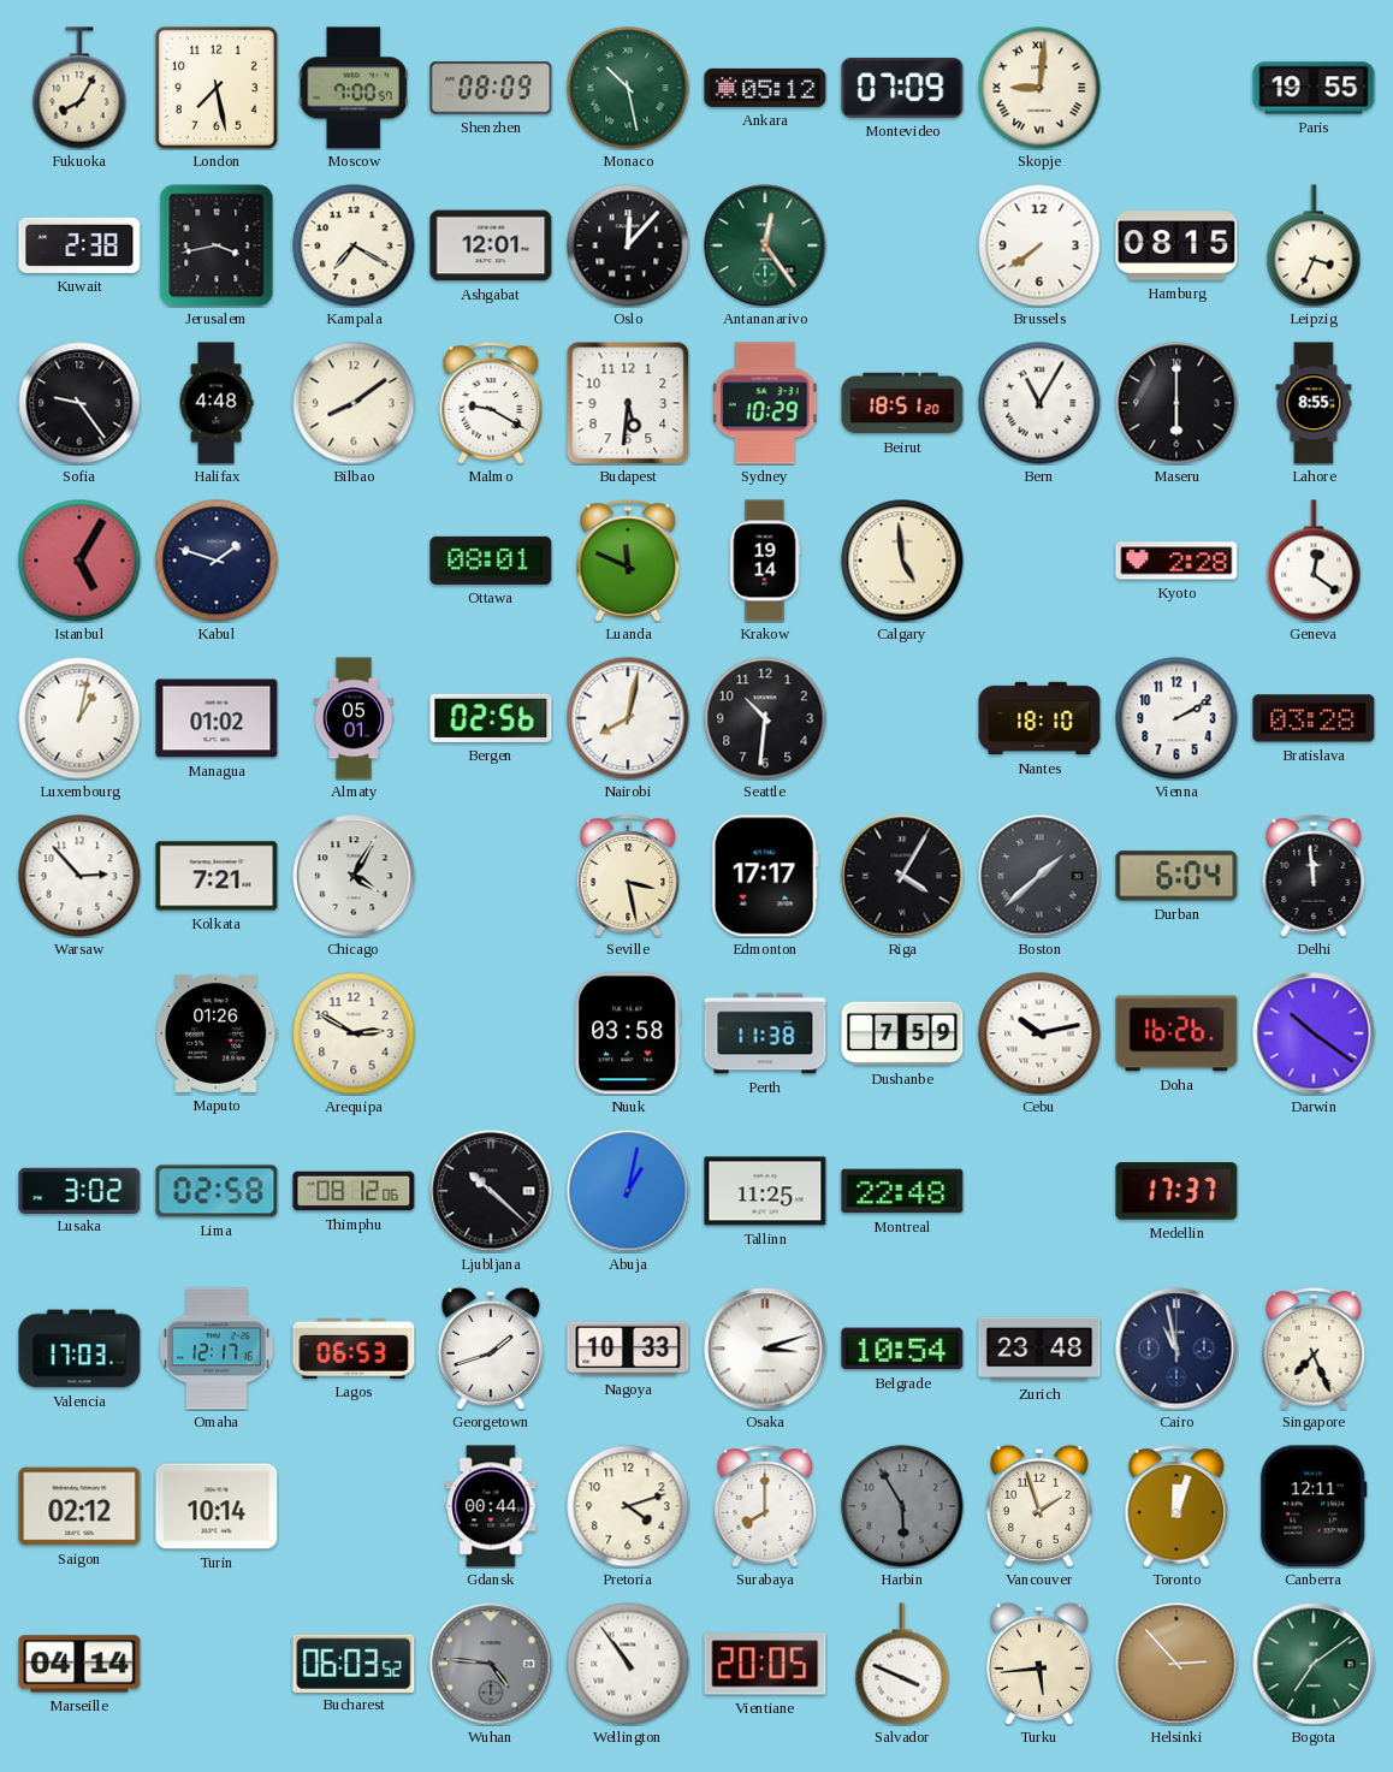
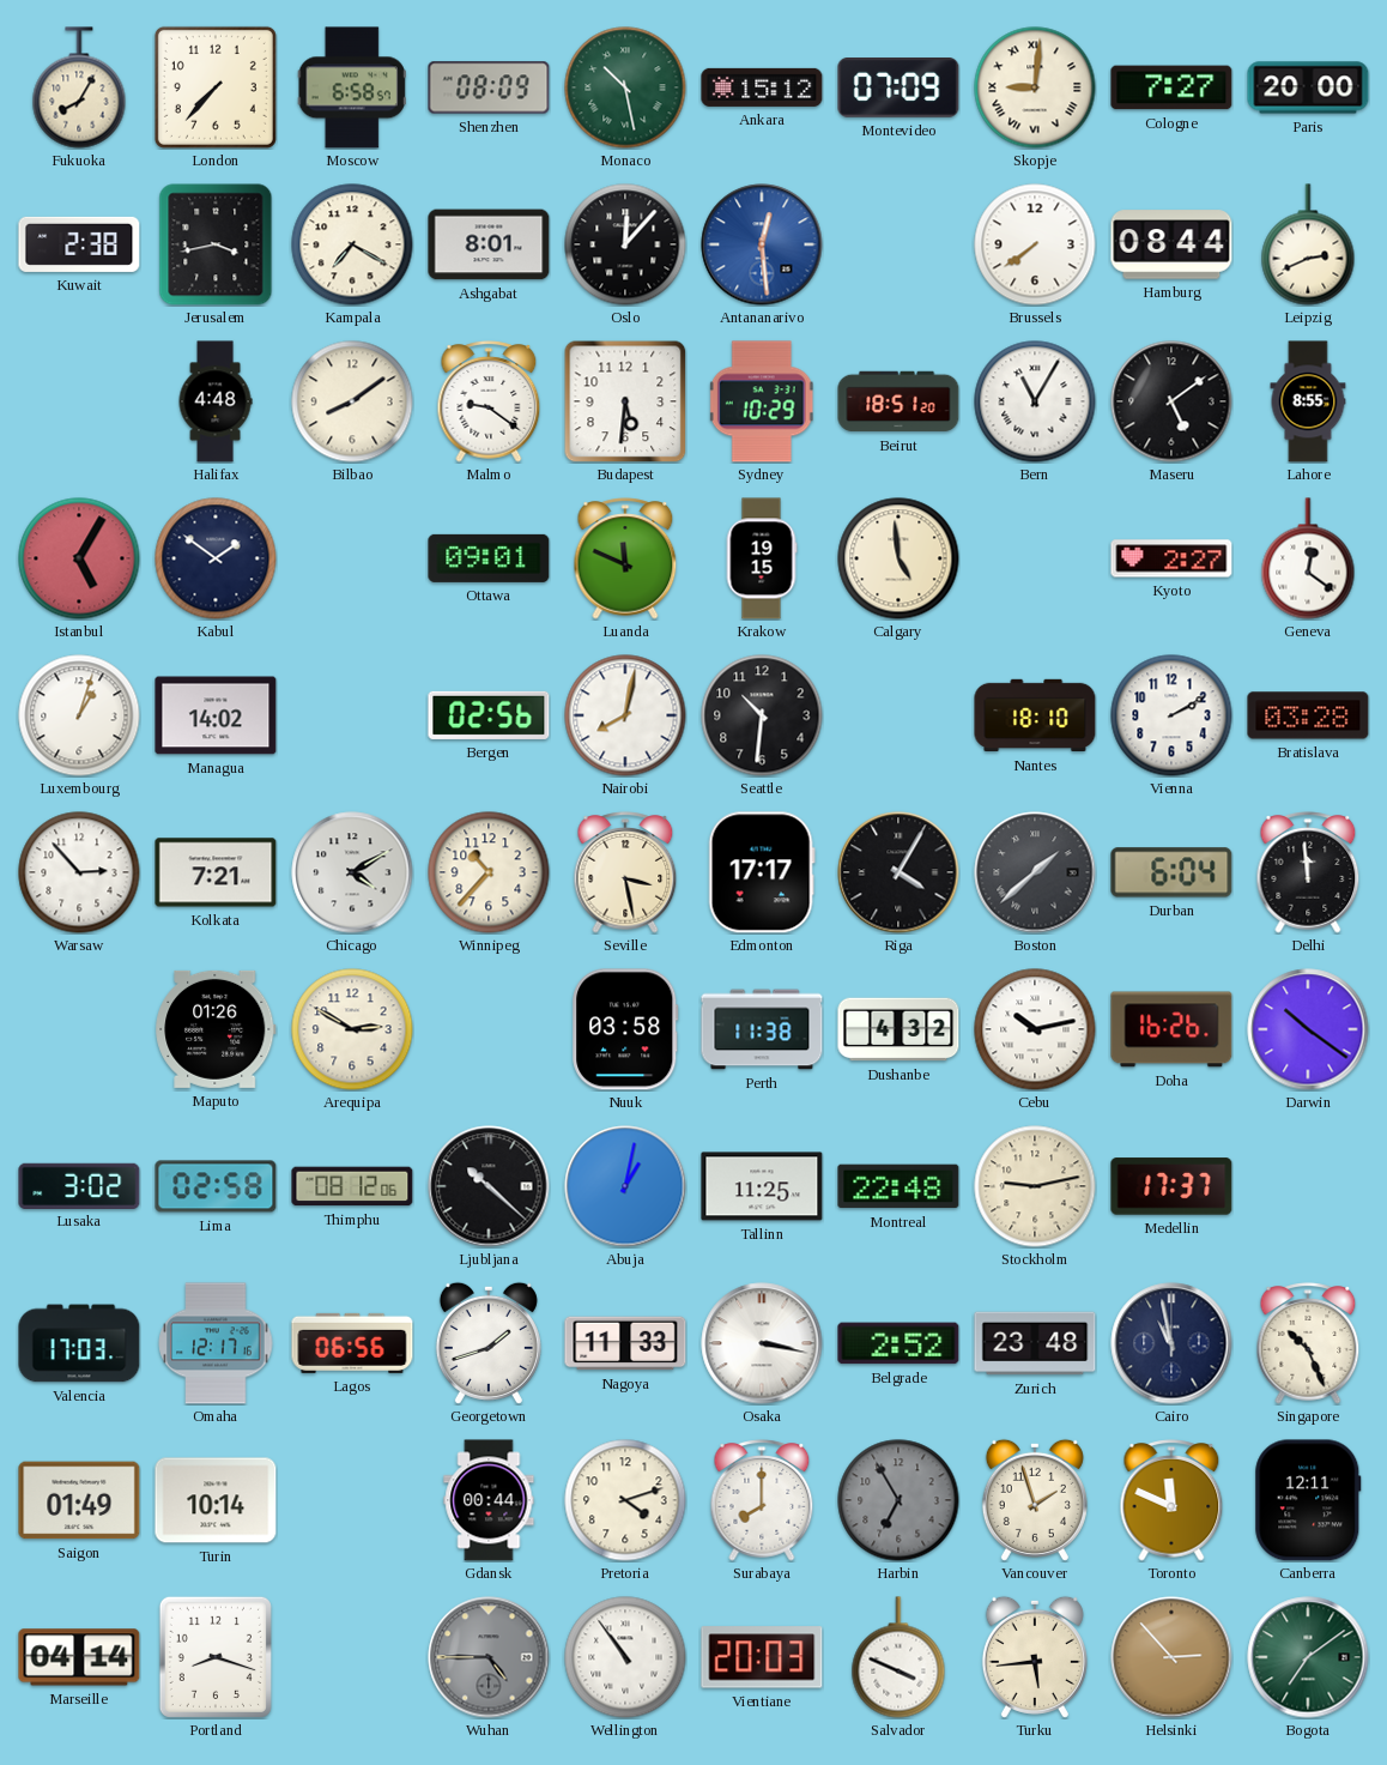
London: 7:28 -> 7:37 (216, 87)
Moscow: 7:00 -> 6:58 (352, 87)
Ankara: 05:12 -> 15:12 (762, 87)
Cologne: none -> 7:27 (1171, 87)
Paris: 19:55 -> 20:00 (1308, 87)
Ashgabat: 12:01 -> 8:01 (489, 244)
Antananarivo: 12:24 -> 12:29 (762, 244)
Antananarivo dial: green -> blue (762, 244)
Hamburg: 08:15 -> 08:44 (1171, 244)
Leipzig: 3:34 -> 2:41 (1308, 244)
Sofia: 9:24 -> none (79, 403)
Malmo: 9:20 -> 9:21 (489, 401)
Maseru: 6:00 -> 5:09 (1171, 401)
Kabul: 1:48 -> 1:51 (216, 558)
Ottawa: 08:01 -> 09:01 (489, 558)
Krakow: 19:14 -> 19:15 (762, 558)
Kyoto: 2:28 -> 2:27 (1171, 558)
Luxembourg: 1:02 -> 1:03 (79, 715)
Managua: 01:02 -> 14:02 (216, 715)
Almaty: 05:01 -> none (354, 718)
Chicago: 4:05 -> 4:10 (352, 872)
Winnipeg: none -> 10:37 (489, 872)
Dushanbe: 7:59 -> 4:32 (898, 1029)
Stockholm: none -> 9:13 (1035, 1186)
Lagos: 06:53 -> 06:56 (352, 1343)
Nagoya: 10:33 -> 11:33 (625, 1343)
Osaka: 3:12 -> 3:17 (762, 1343)
Belgrade: 10:54 -> 2:52 (898, 1343)
Singapore: 7:26 -> 10:26 (1308, 1343)
Saigon: 02:12 -> 01:49 (79, 1500)
Harbin: 5:55 -> 6:55 (898, 1500)
Toronto: 12:03 -> 11:49 (1171, 1500)
Portland: none -> 8:18 (216, 1657)
Bucharest: 06:03 -> none (354, 1663)
Wuhan: 4:46 -> 4:45 (489, 1657)
Vientiane: 20:05 -> 20:03 (762, 1657)
